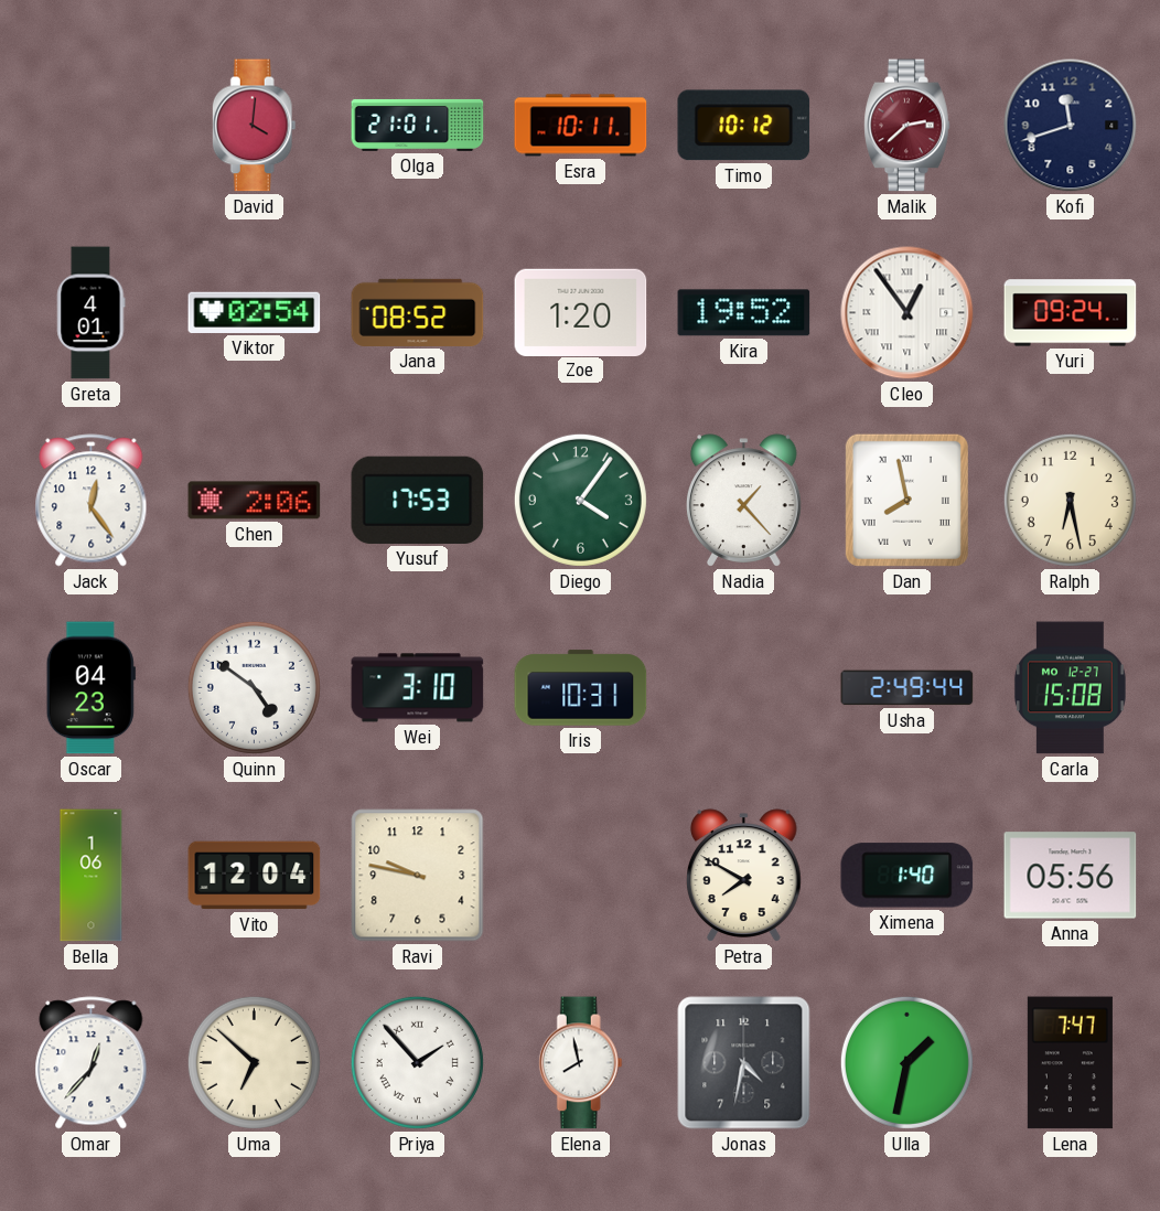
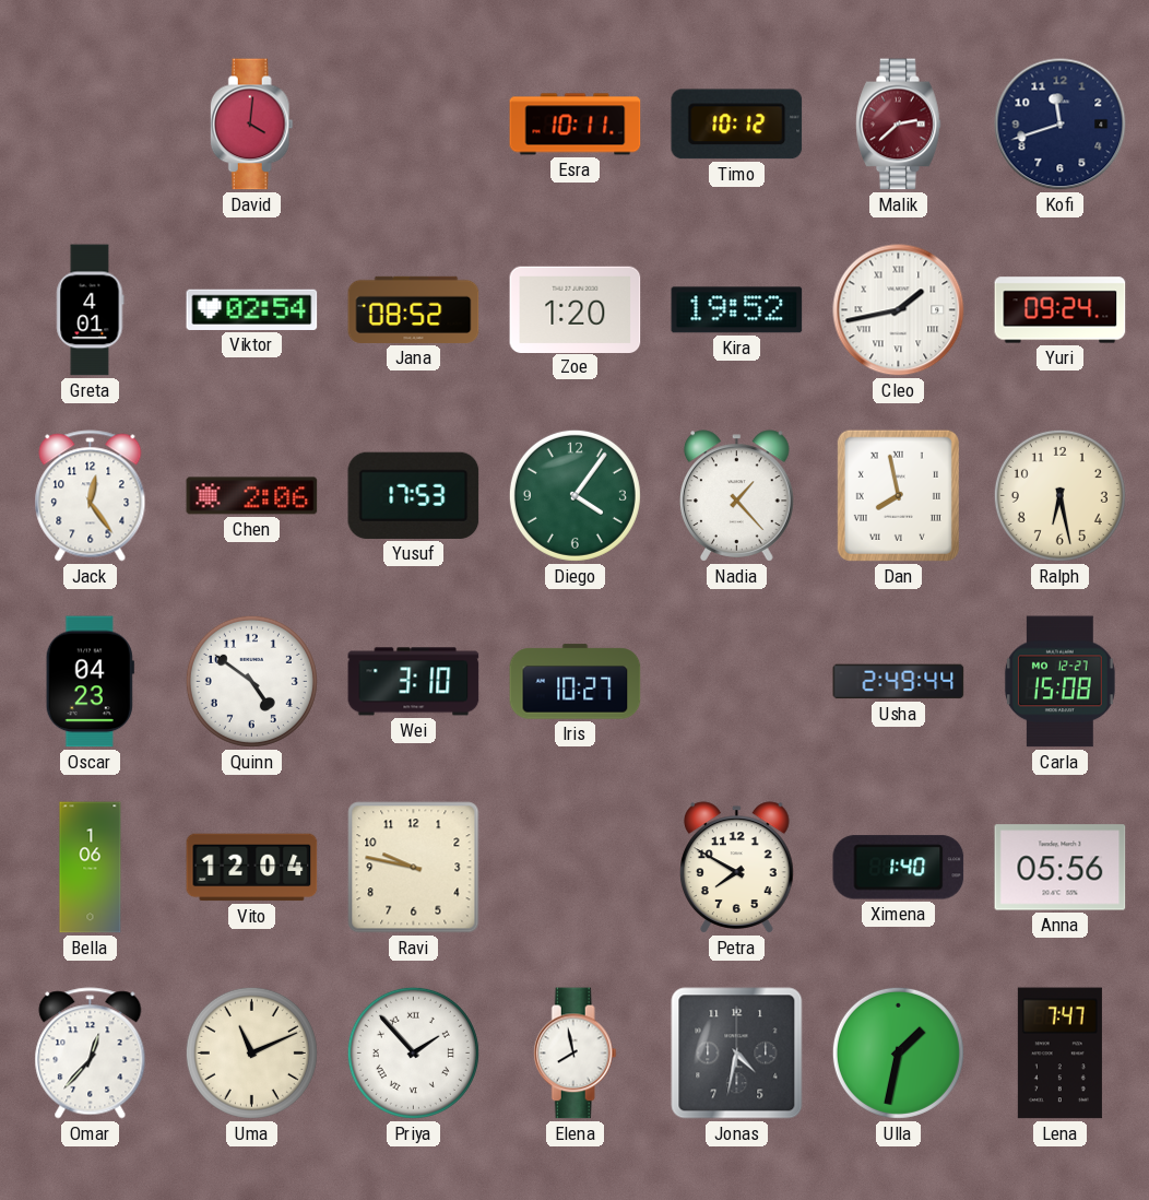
Olga: 21:01 -> none (418, 125)
Cleo: 12:54 -> 1:43 (899, 310)
Iris: 10:31 -> 10:27 (576, 682)
Uma: 6:52 -> 11:11 (251, 1052)
